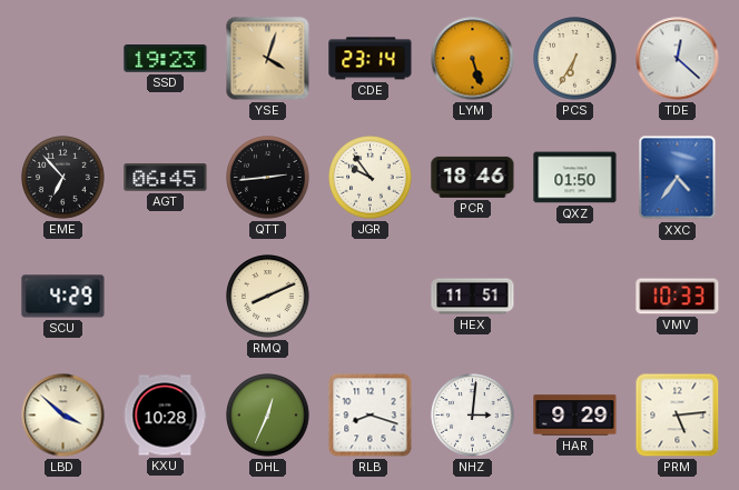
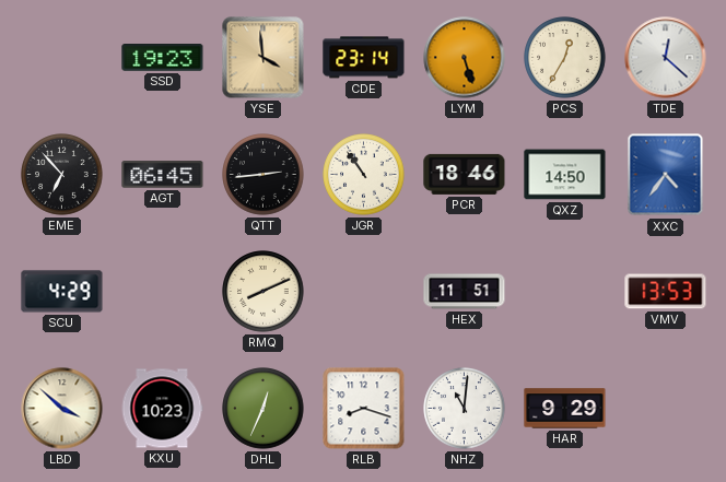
YSE: 4:03 -> 3:59 (264, 58)
PCS: 6:35 -> 12:35 (565, 58)
JGR: 9:54 -> 10:54 (364, 175)
QXZ: 01:50 -> 14:50 (565, 175)
VMV: 10:33 -> 13:53 (666, 292)
KXU: 10:28 -> 10:23 (162, 409)
NHZ: 3:01 -> 11:01 (465, 409)
PRM: 5:14 -> none (678, 416)
